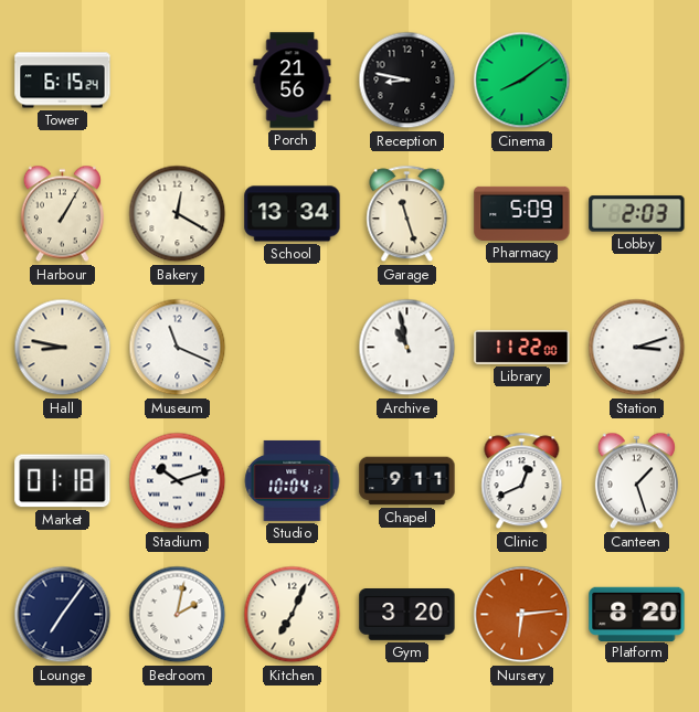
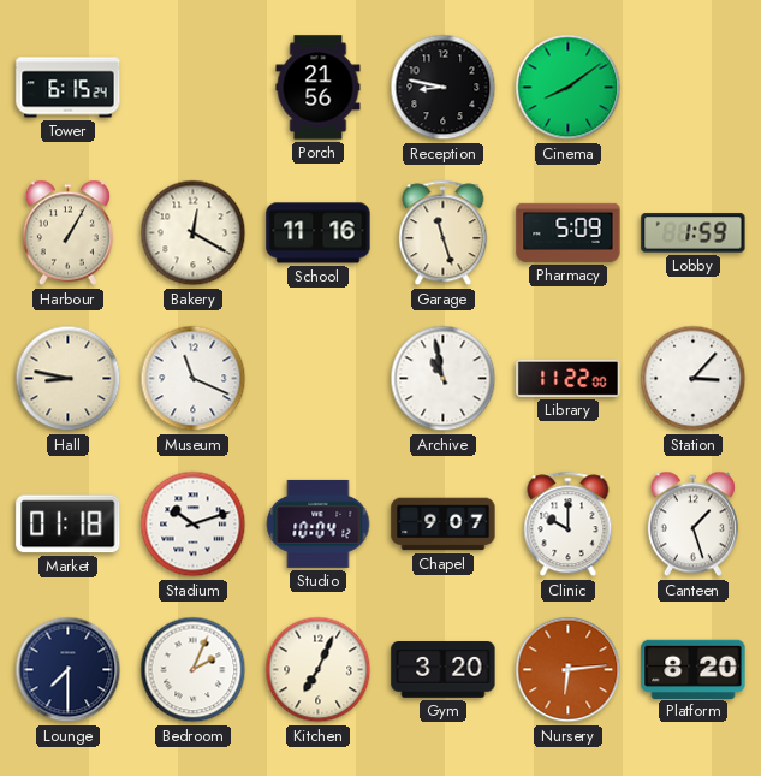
School: 13:34 -> 11:16 (319, 233)
Lobby: 2:03 -> 1:59 (694, 233)
Station: 3:12 -> 3:07 (694, 379)
Chapel: 9:11 -> 9:07 (444, 525)
Clinic: 12:41 -> 10:00 (569, 525)
Lounge: 7:06 -> 7:30 (69, 670)
Bedroom: 2:02 -> 2:04 (194, 670)
